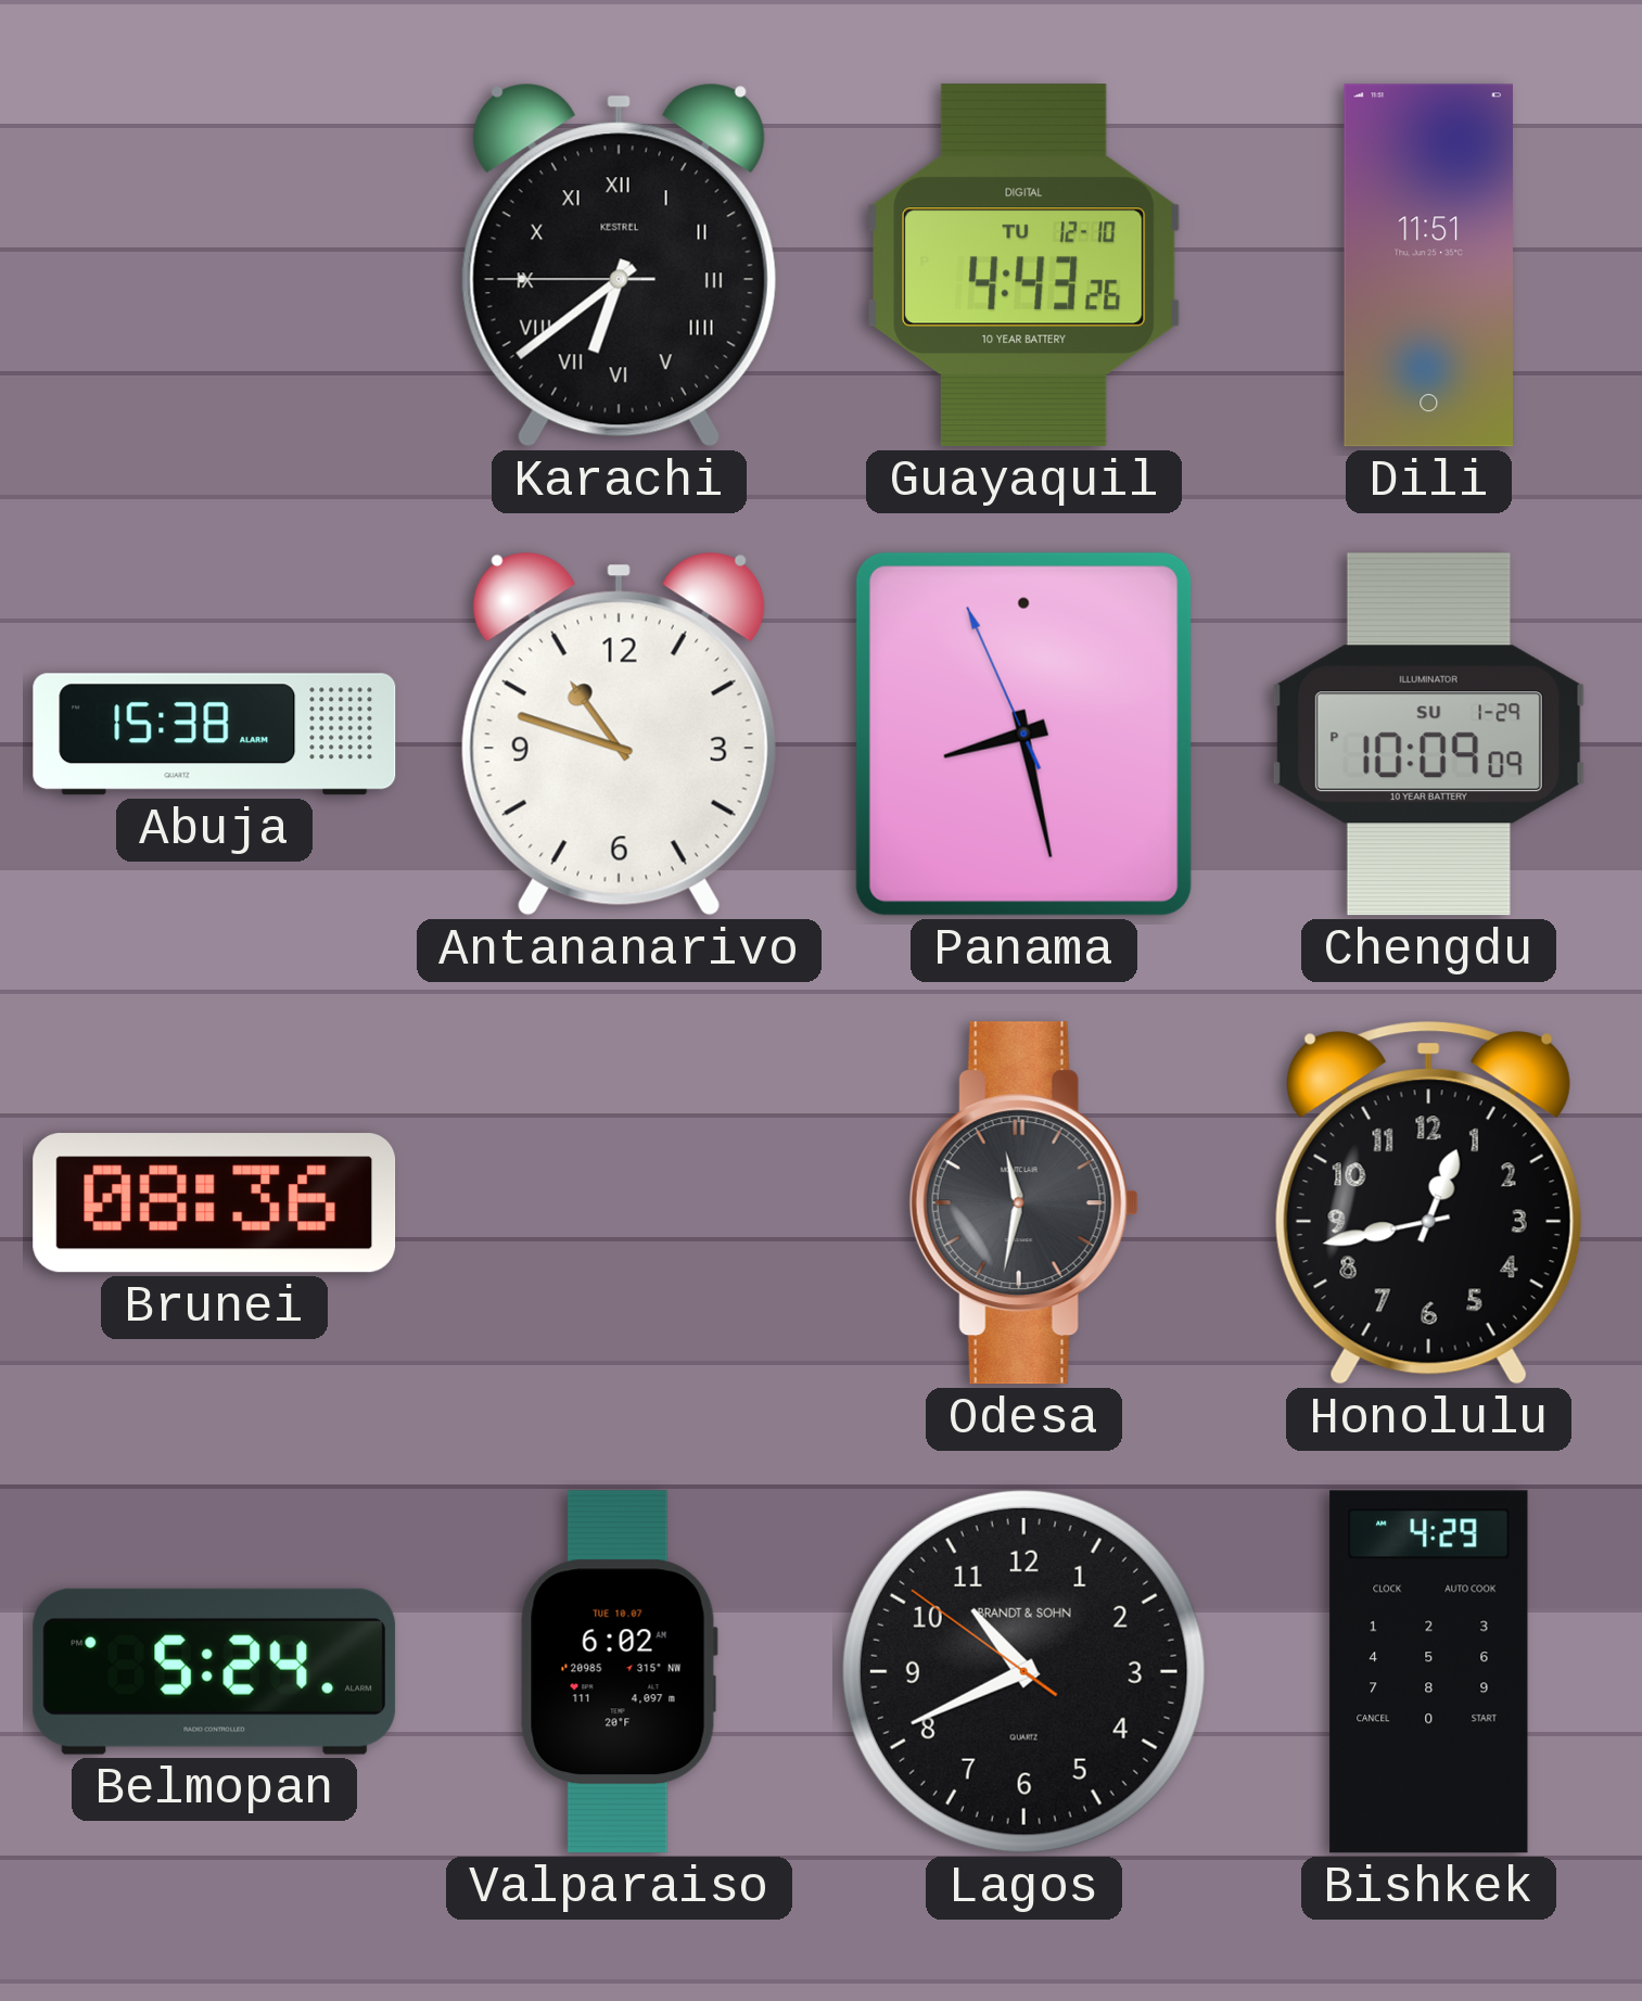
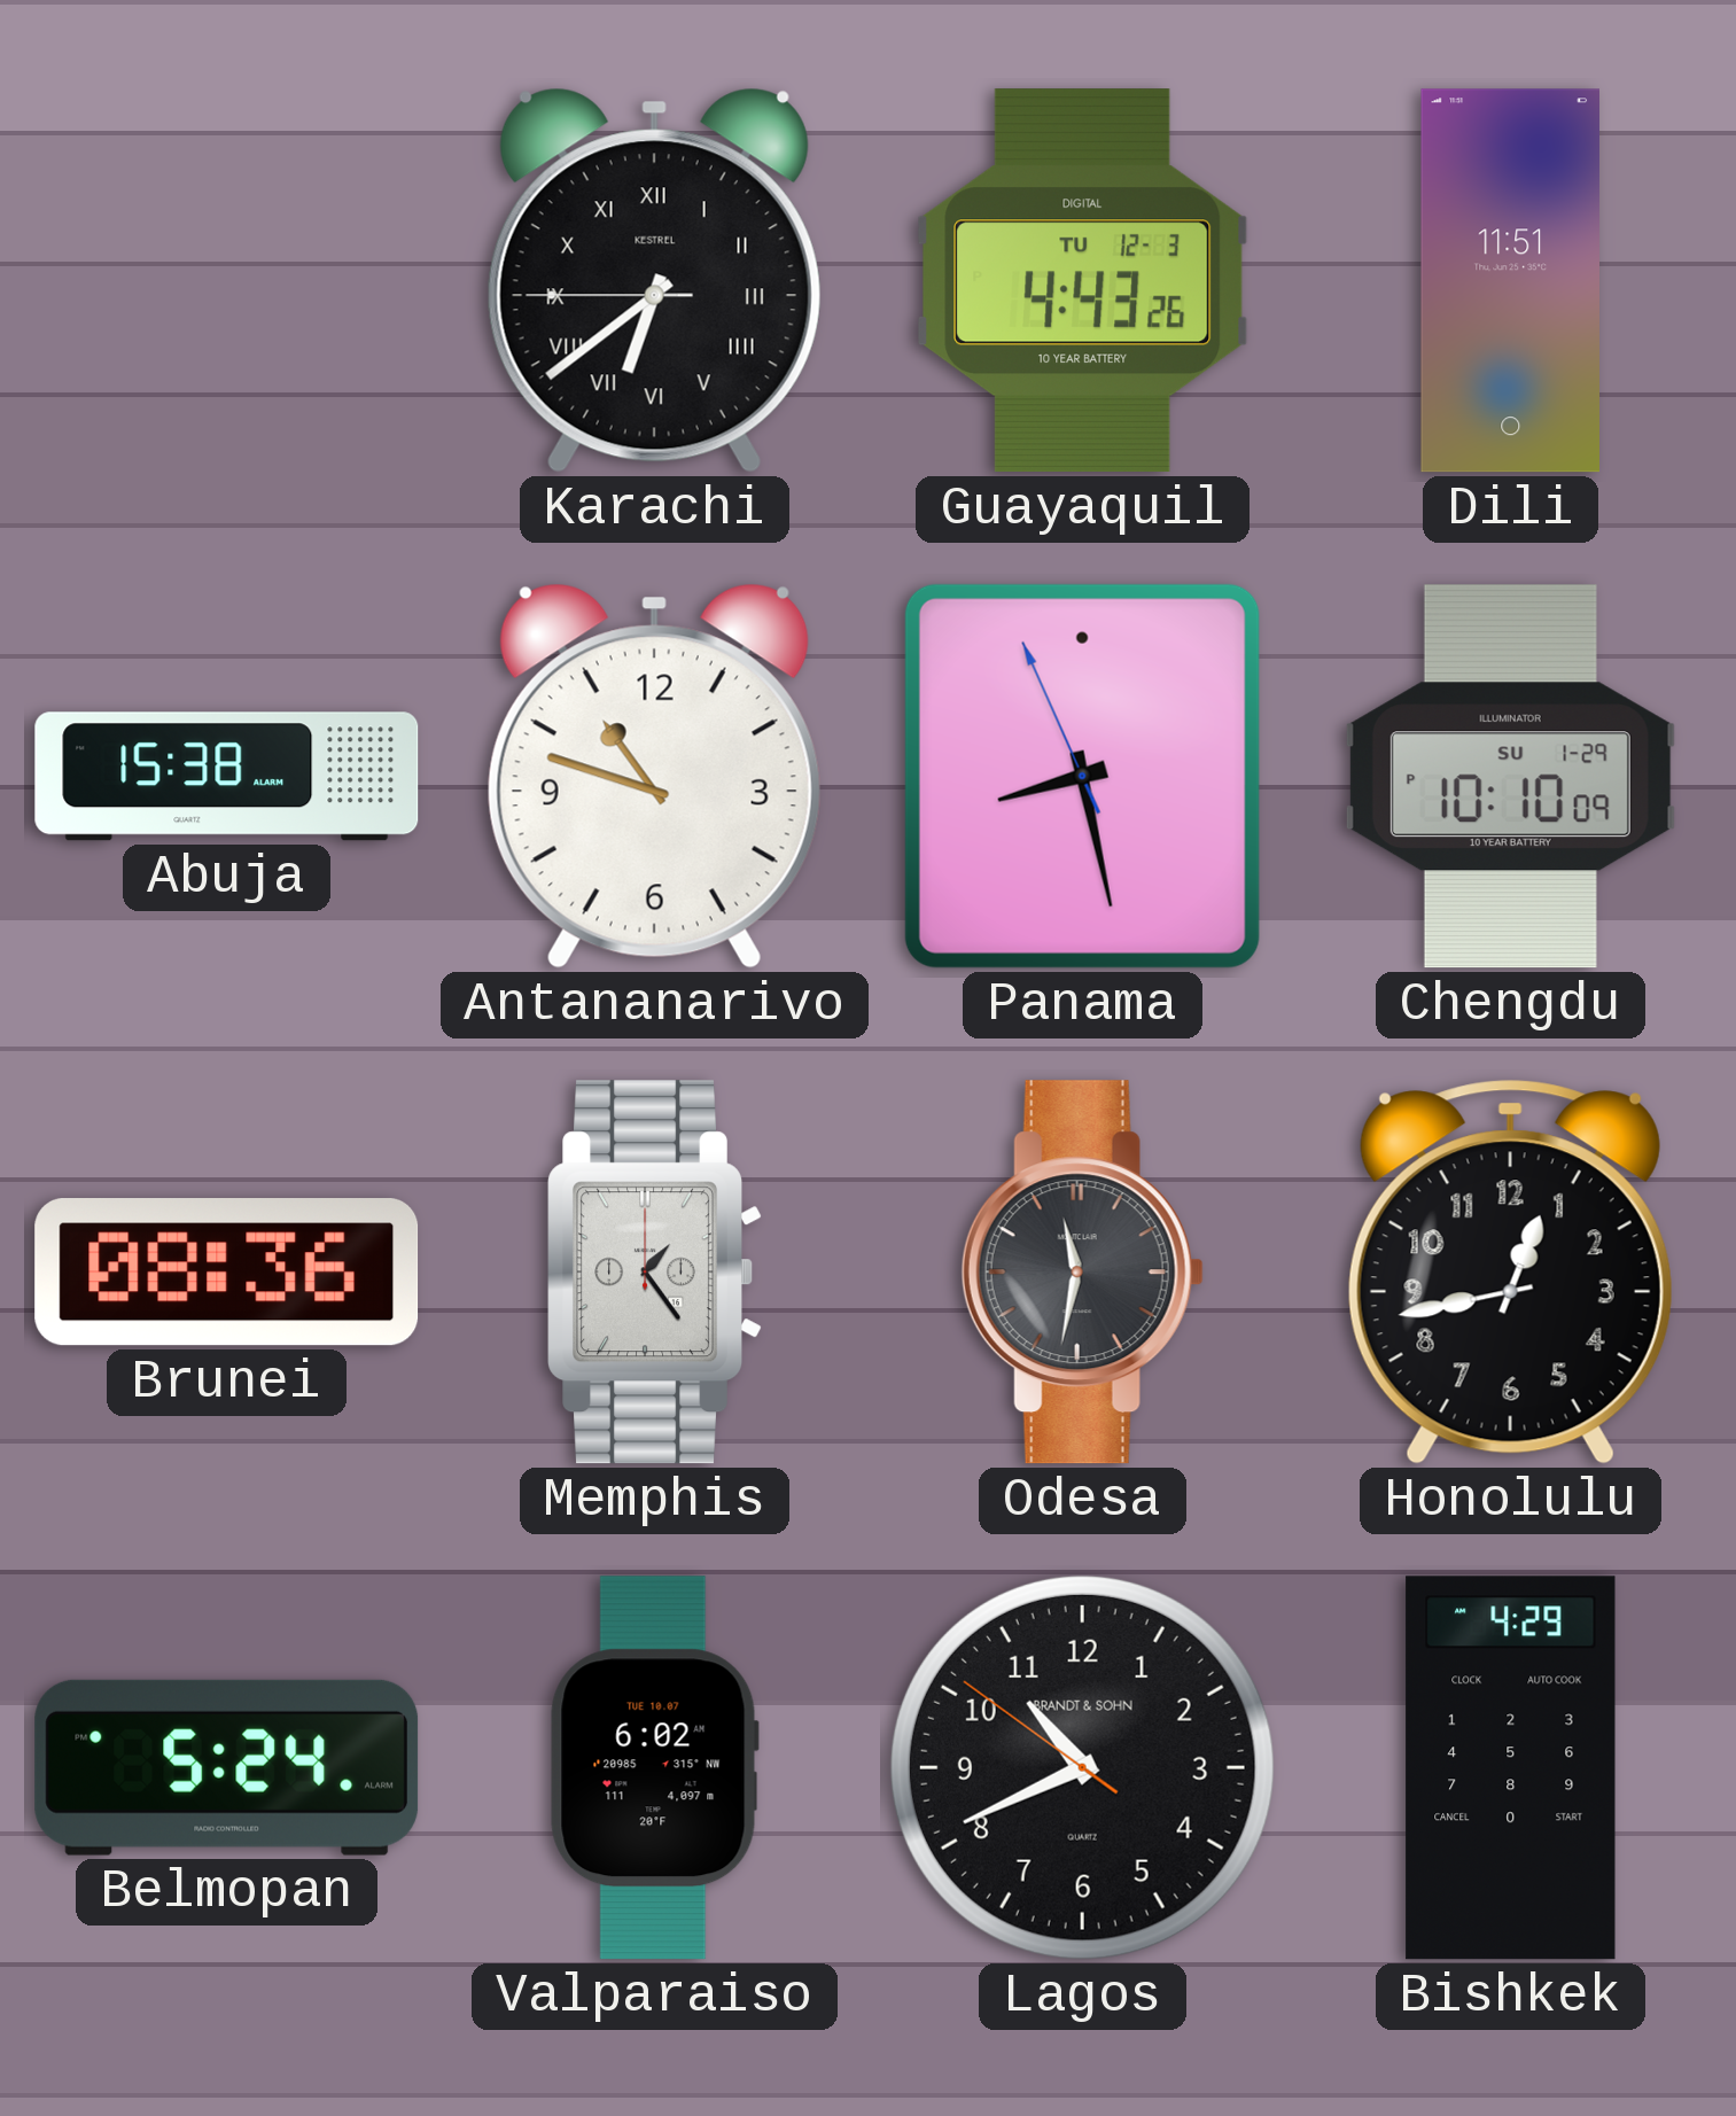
Guayaquil date: TU 12-10 -> TU 12-3 (1083, 281)
Chengdu: 10:09 -> 10:10 (1510, 777)
Memphis: none -> 1:24 (655, 1273)
